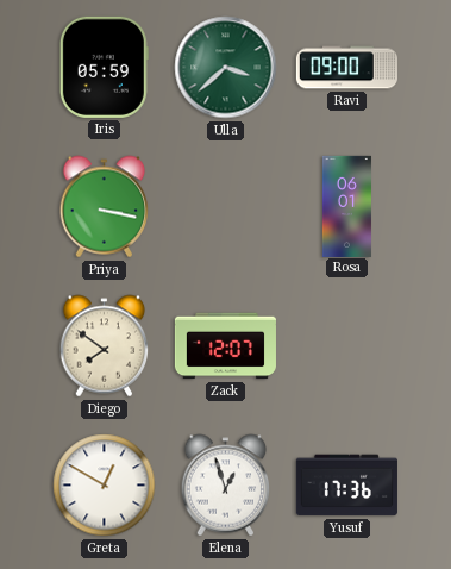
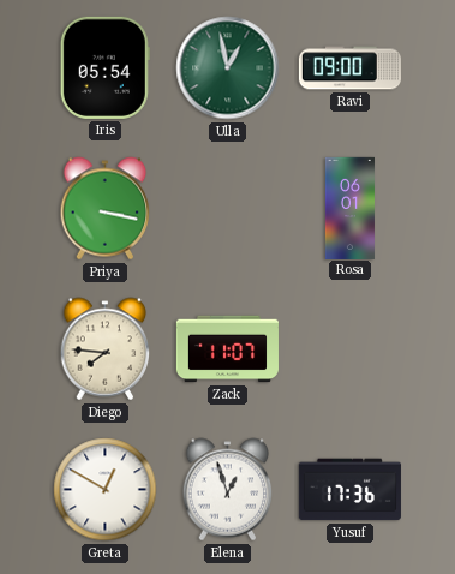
Iris: 05:59 -> 05:54 (104, 67)
Ulla: 3:38 -> 12:58 (228, 68)
Diego: 7:51 -> 7:46 (106, 349)
Zack: 12:07 -> 11:07 (227, 349)
